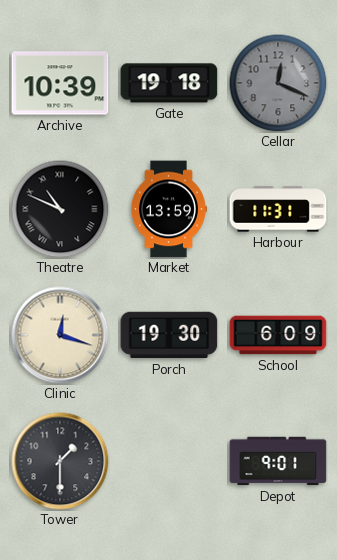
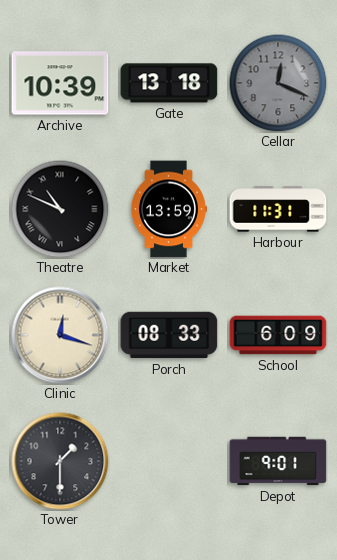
Gate: 19:18 -> 13:18 (169, 83)
Porch: 19:30 -> 08:33 (169, 335)
